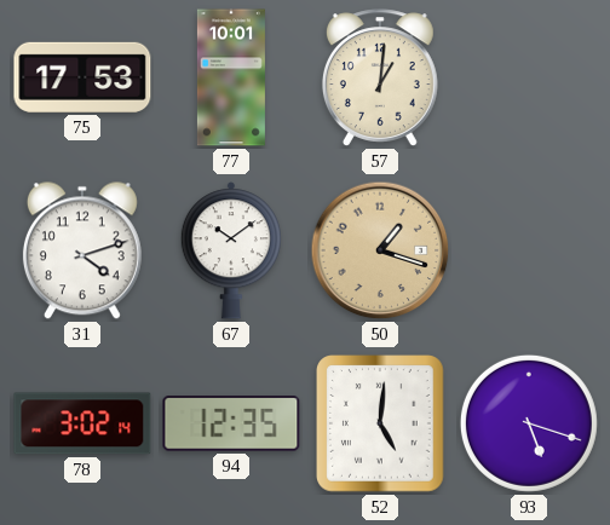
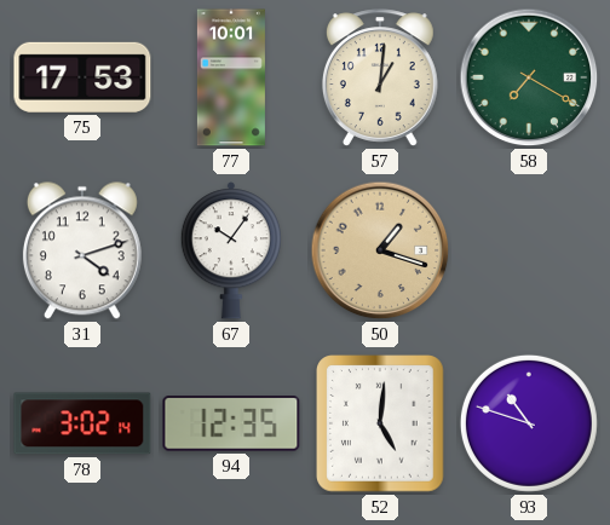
58: none -> 7:20 (529, 77)
67: 10:09 -> 10:06 (231, 250)
93: 5:18 -> 10:48 (529, 423)
